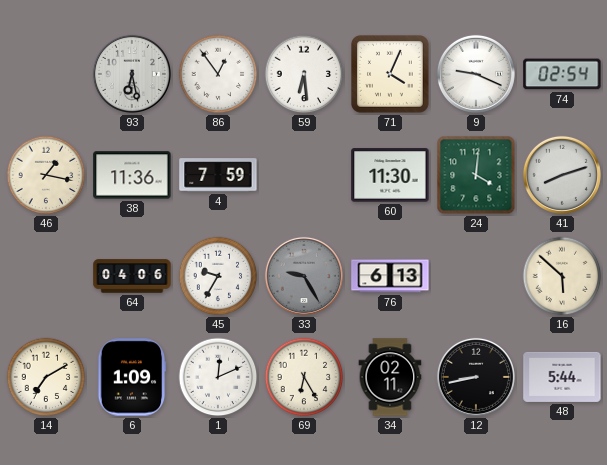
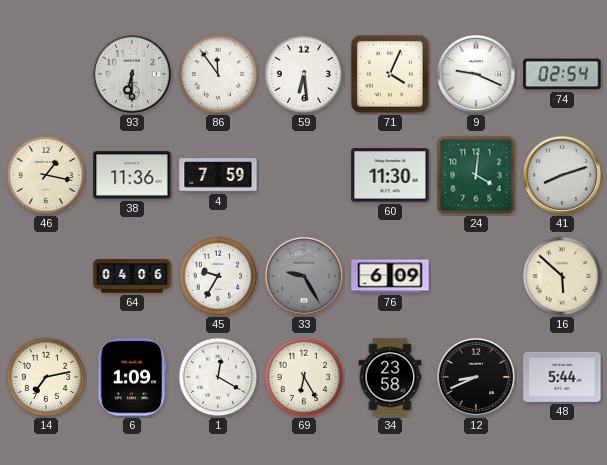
93: 6:28 -> 6:30 (132, 74)
86: 12:54 -> 11:54 (218, 74)
76: 6:13 -> 6:09 (390, 276)
14: 7:10 -> 7:13 (46, 377)
1: 12:11 -> 12:20 (218, 377)
34: 02:11 -> 23:58 (390, 377)
12: 8:43 -> 8:41 (476, 377)
